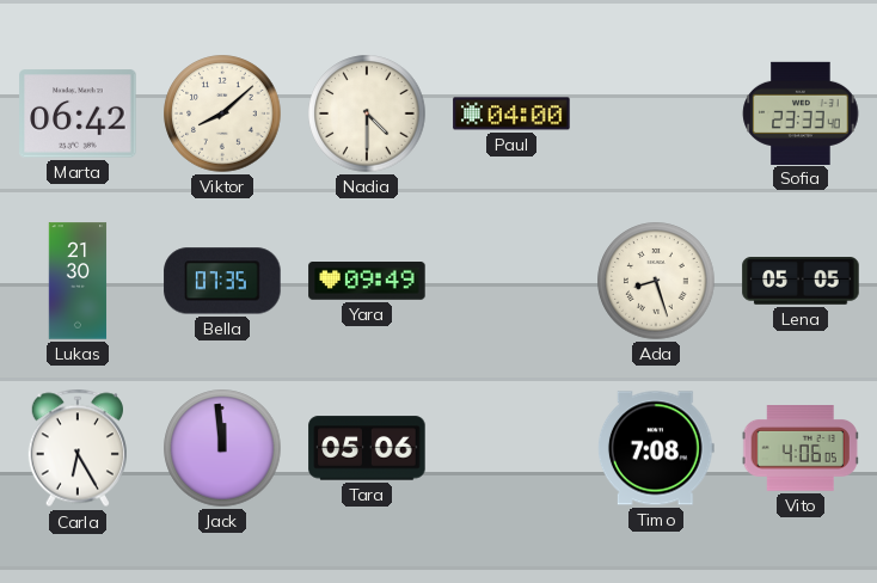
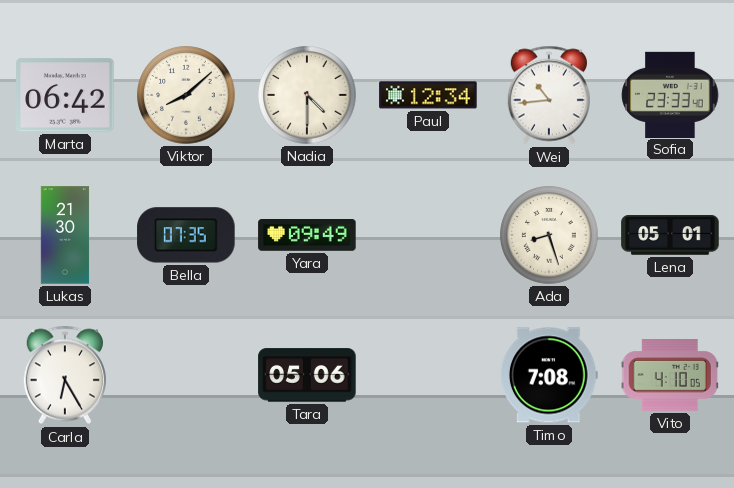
Paul: 04:00 -> 12:34 (428, 95)
Wei: none -> 10:44 (549, 95)
Lena: 05:05 -> 05:01 (670, 235)
Jack: 11:59 -> none (222, 448)
Vito: 4:06 -> 4:10 (670, 375)
